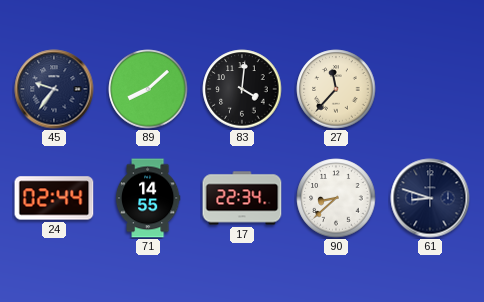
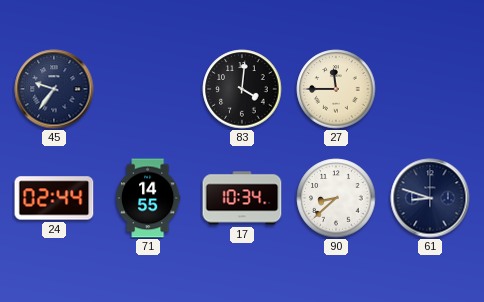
89: 8:08 -> none (148, 89)
27: 11:37 -> 11:45 (336, 89)
17: 22:34 -> 10:34 (242, 198)
